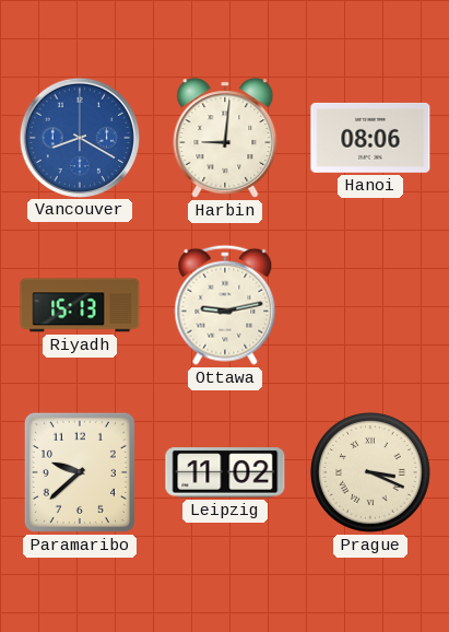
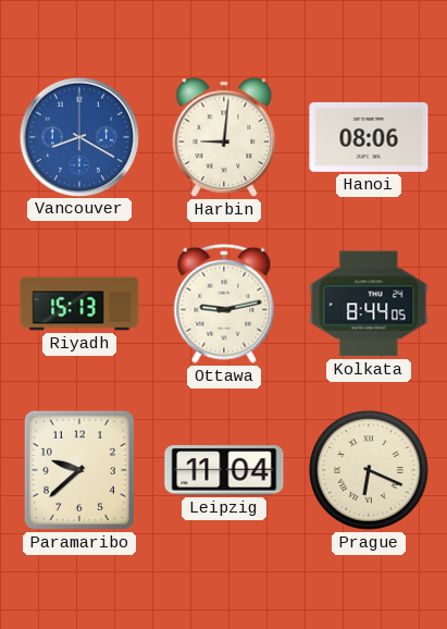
Kolkata: none -> 8:44 (369, 304)
Leipzig: 11:02 -> 11:04 (224, 470)
Prague: 3:19 -> 6:19 (370, 471)
